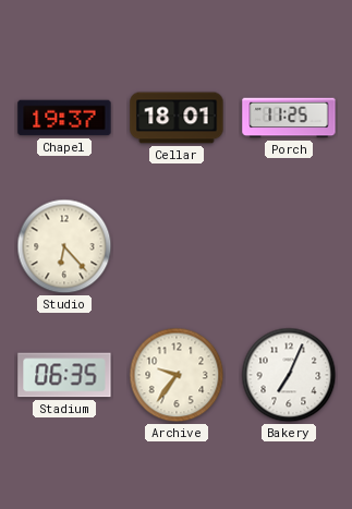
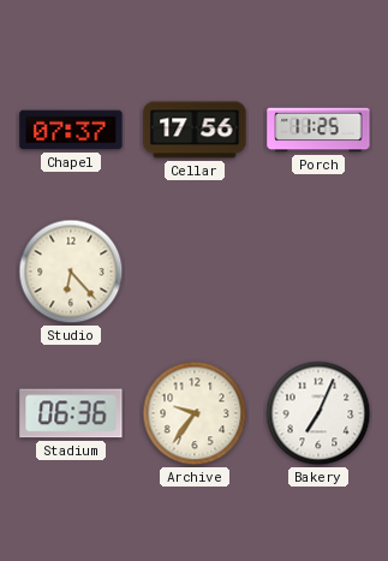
Chapel: 19:37 -> 07:37 (71, 130)
Cellar: 18:01 -> 17:56 (195, 130)
Stadium: 06:35 -> 06:36 (71, 413)
